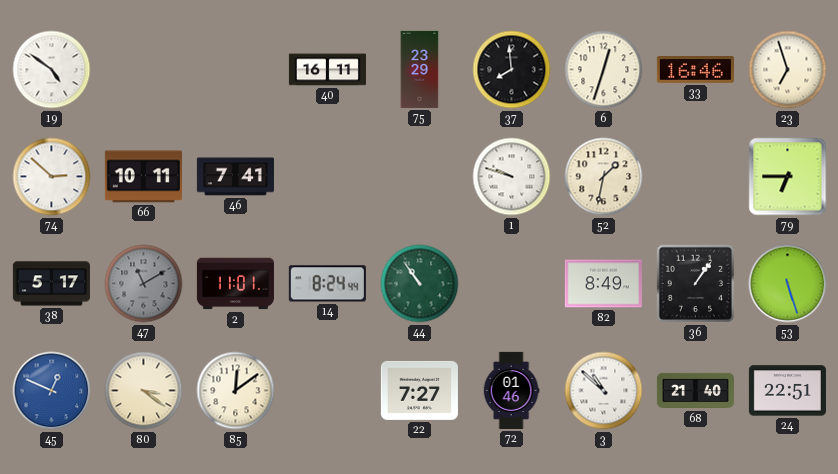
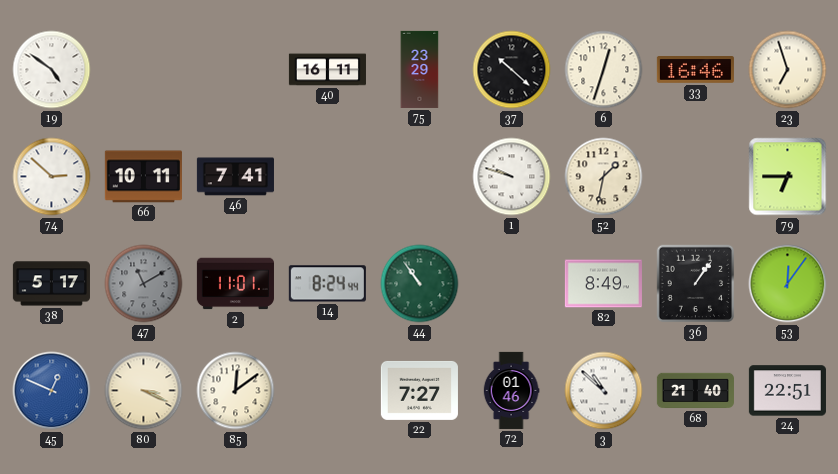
37: 7:59 -> 10:22 (512, 70)
53: 5:27 -> 12:06 (788, 284)
80: 3:21 -> 3:19 (144, 391)
